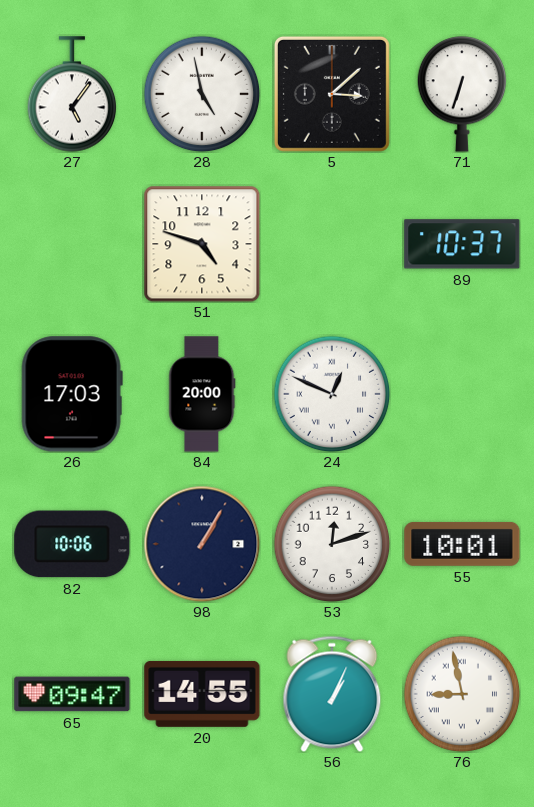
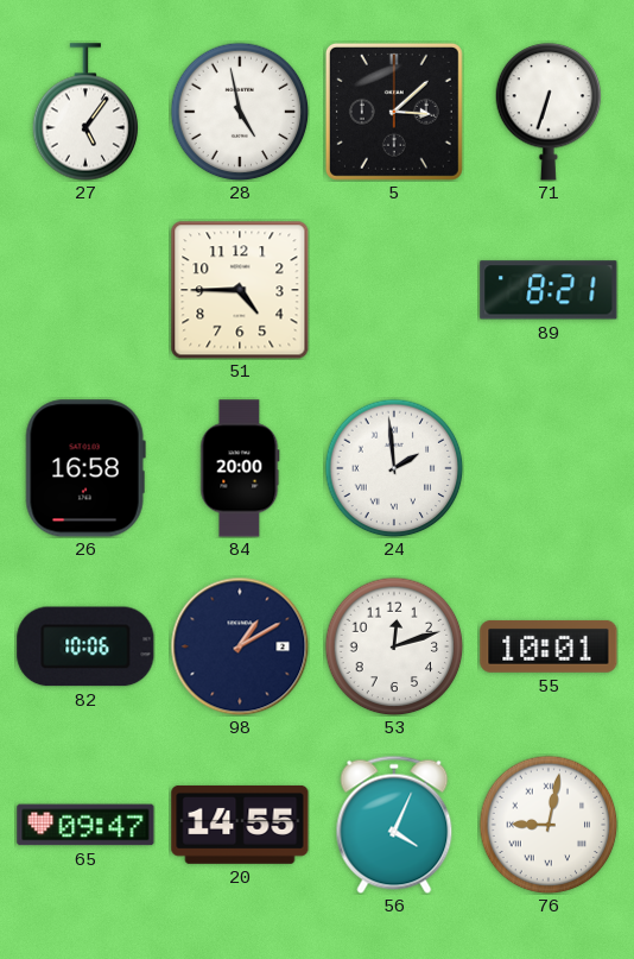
51: 4:48 -> 4:45 (240, 290)
89: 10:37 -> 8:21 (549, 290)
26: 17:03 -> 16:58 (85, 468)
24: 12:49 -> 1:59 (394, 468)
98: 1:05 -> 1:10 (240, 646)
56: 1:04 -> 4:04 (394, 825)
76: 8:58 -> 9:02 (549, 825)
